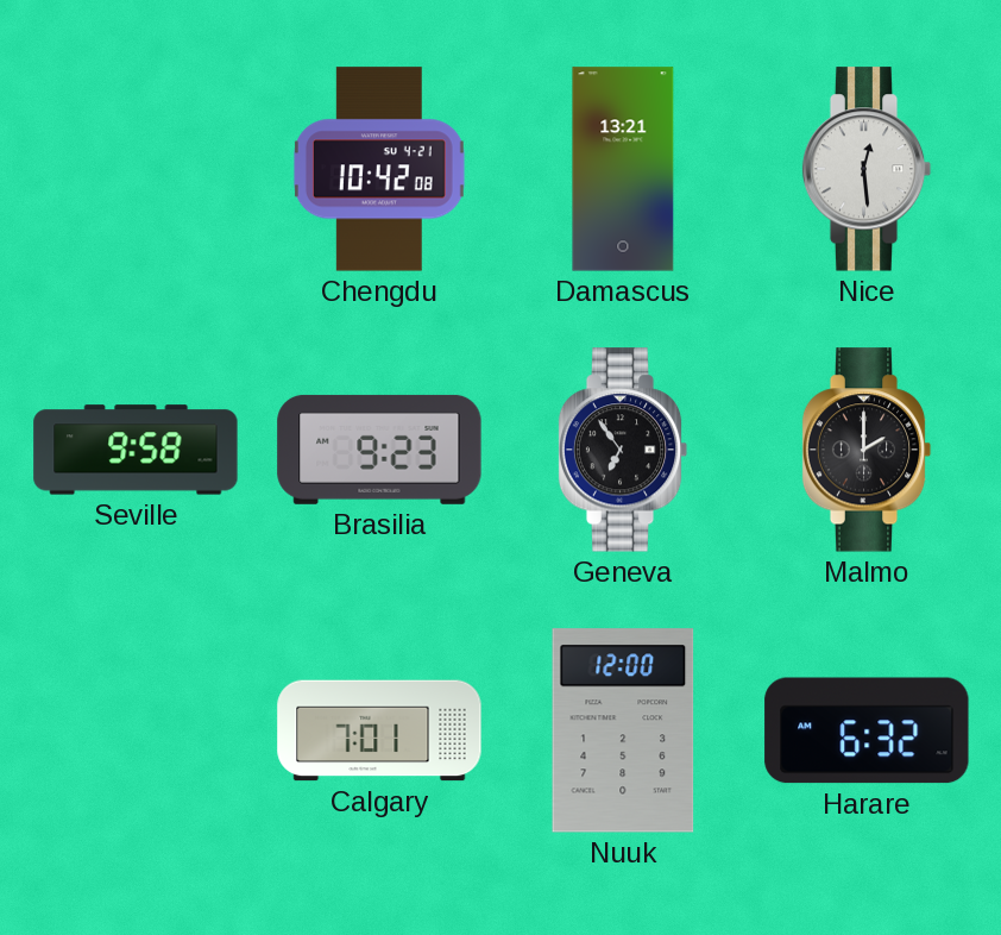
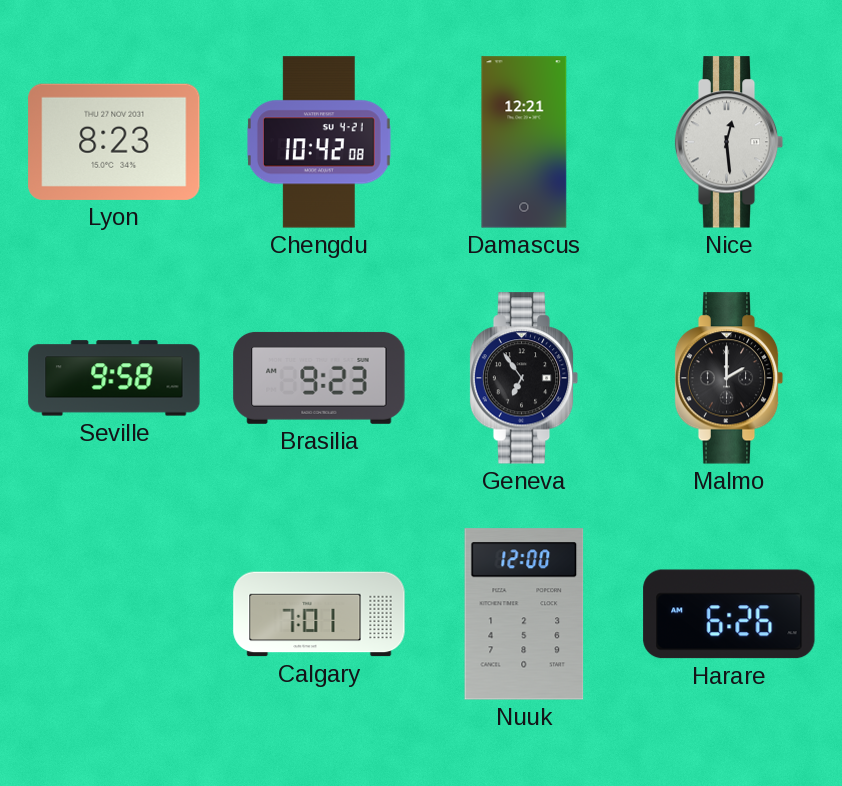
Lyon: none -> 8:23 (114, 142)
Damascus: 13:21 -> 12:21 (524, 142)
Harare: 6:32 -> 6:26 (729, 614)
